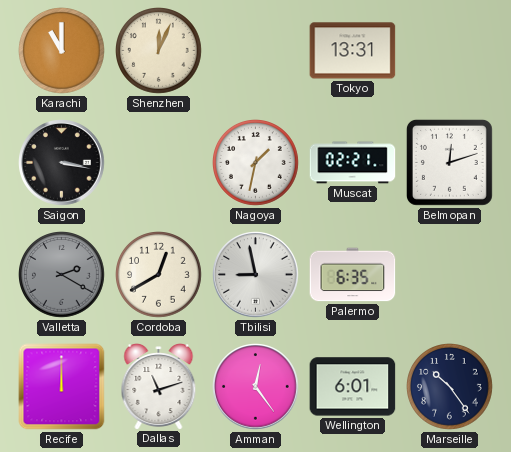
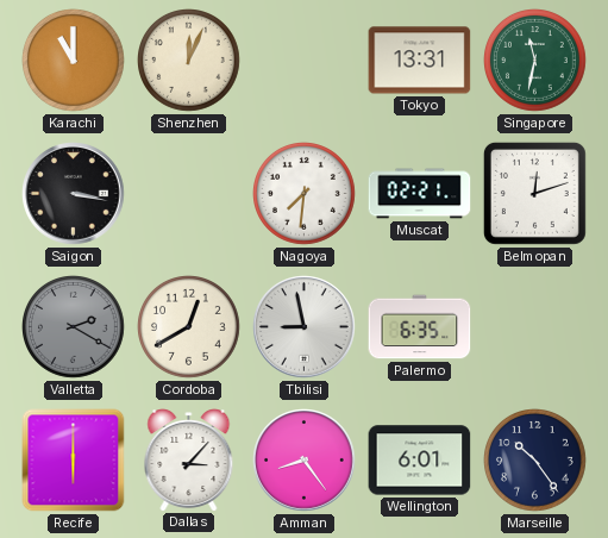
Singapore: none -> 11:32 (535, 61)
Nagoya: 1:32 -> 7:31 (305, 194)
Recife: 12:00 -> 6:00 (74, 461)
Dallas: 11:12 -> 3:07 (189, 461)
Amman: 12:24 -> 8:24 (305, 461)
